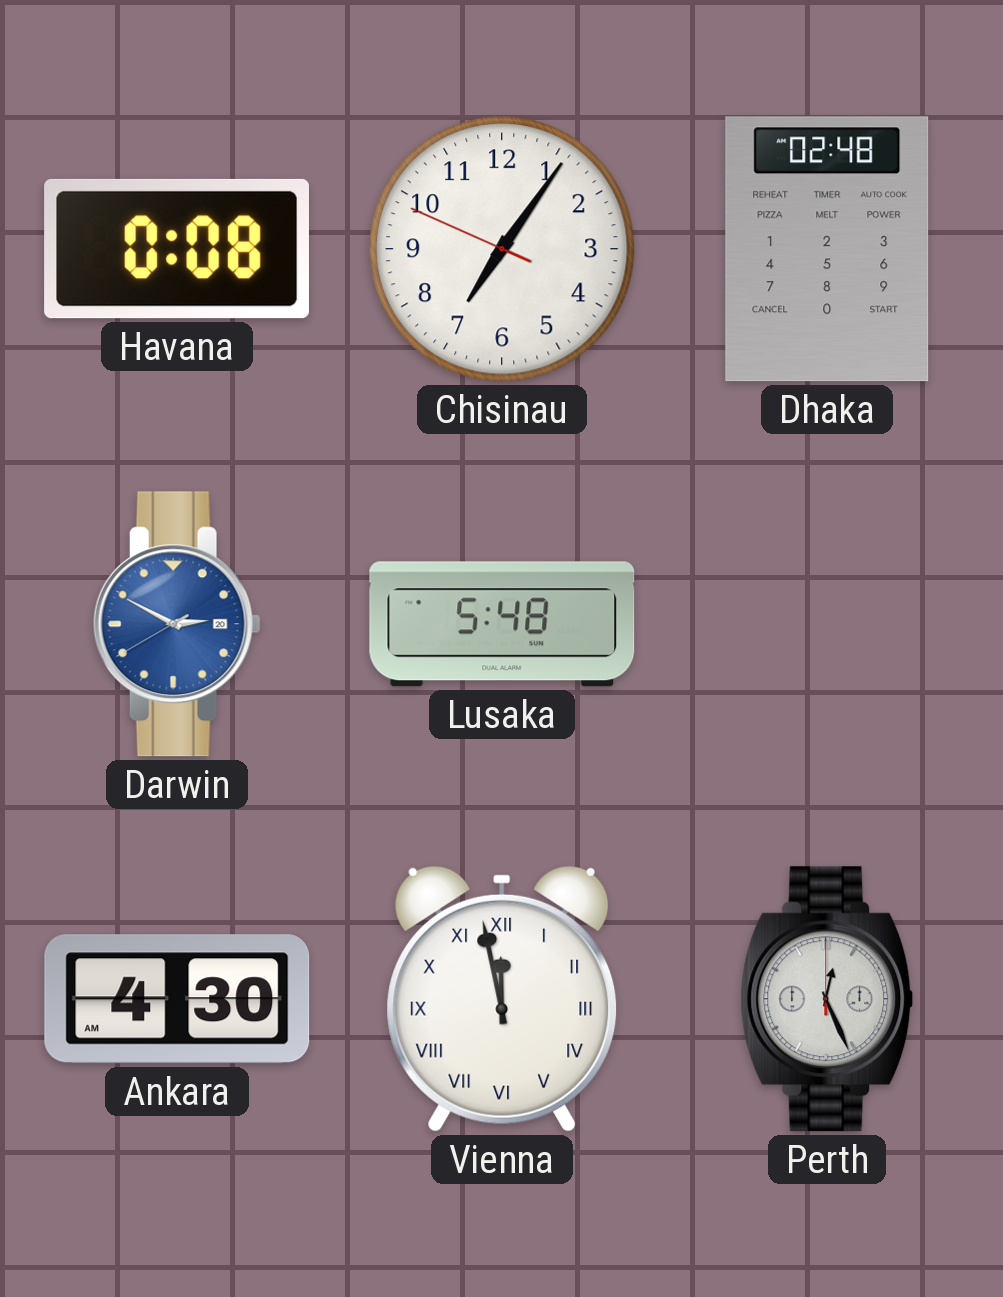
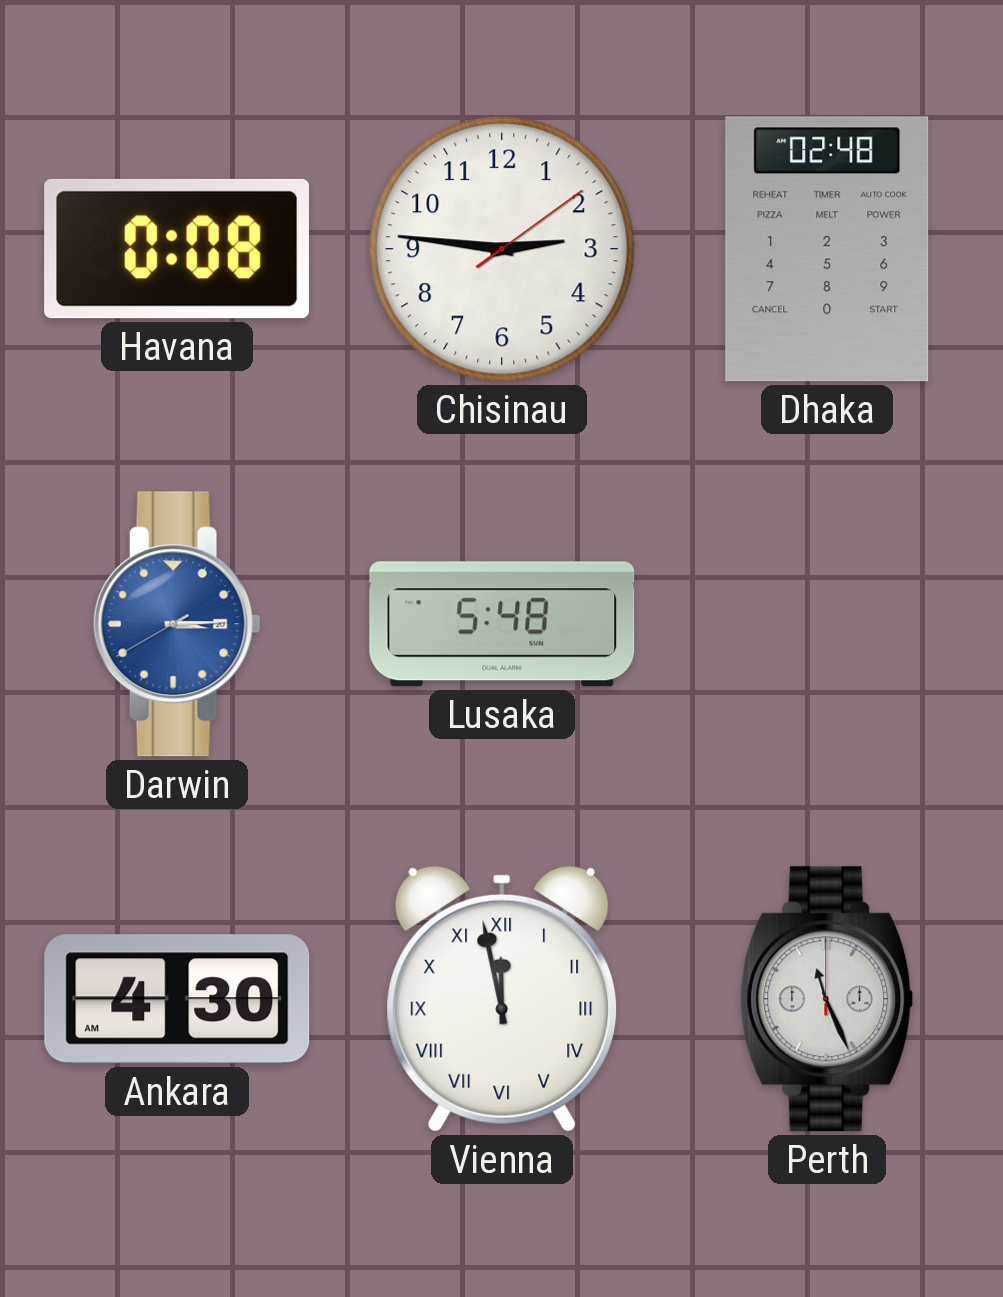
Chisinau: 7:05 -> 2:46 (502, 249)
Darwin: 2:49 -> 3:14 (177, 624)
Perth: 12:26 -> 11:26 (827, 999)
